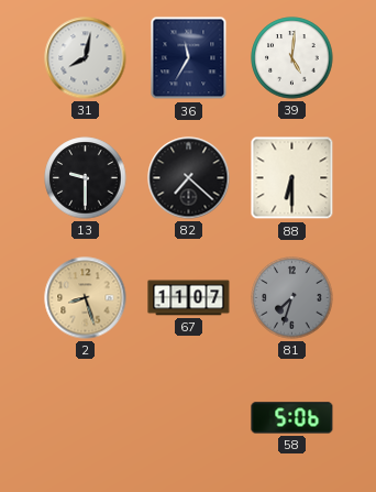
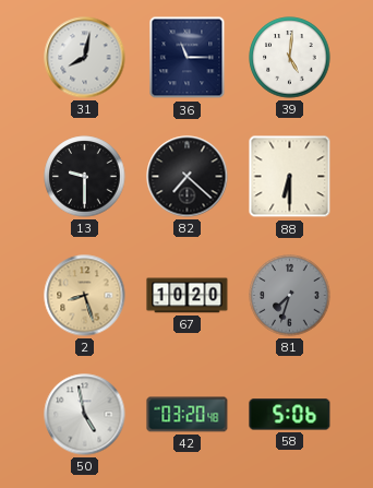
36: 11:35 -> 11:15 (188, 58)
67: 11:07 -> 10:20 (188, 296)
50: none -> 4:58 (85, 415)
42: none -> 03:20 (188, 415)
